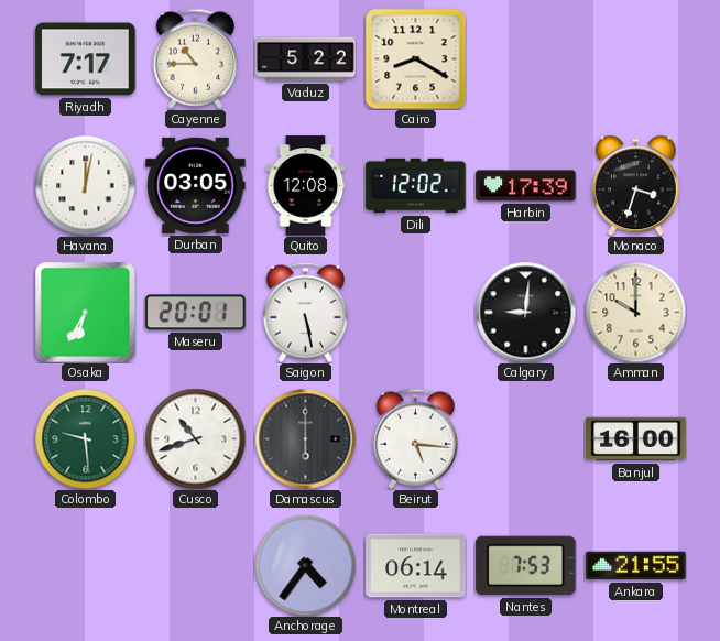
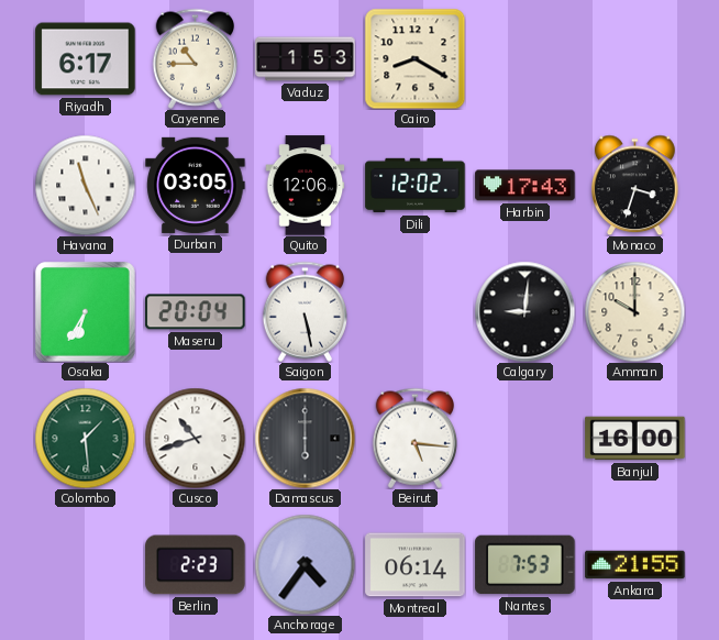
Riyadh: 7:17 -> 6:17 (86, 59)
Vaduz: 5:22 -> 1:53 (306, 59)
Havana: 12:02 -> 11:26 (85, 185)
Quito: 12:08 -> 12:06 (306, 186)
Harbin: 17:39 -> 17:43 (526, 186)
Maseru: 20:01 -> 20:04 (196, 312)
Colombo: 9:29 -> 1:29 (85, 438)
Berlin: none -> 2:23 (196, 565)
